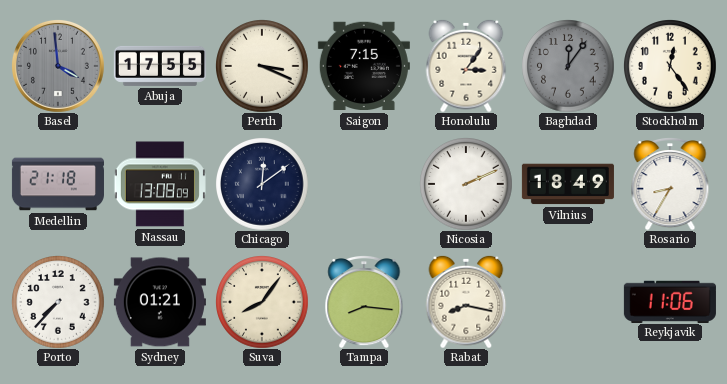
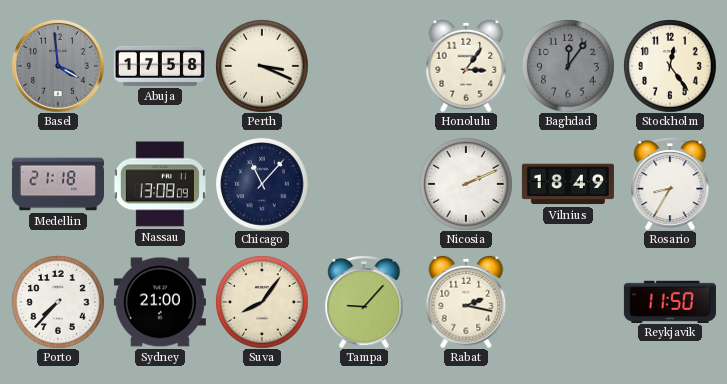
Abuja: 17:55 -> 17:58 (160, 66)
Saigon: 7:15 -> none (364, 66)
Chicago: 12:09 -> 11:07 (262, 184)
Sydney: 01:21 -> 21:00 (160, 302)
Tampa: 8:16 -> 9:07 (364, 302)
Rabat: 8:17 -> 2:17 (466, 302)
Reykjavik: 11:06 -> 11:50 (670, 301)
